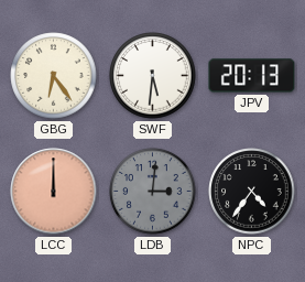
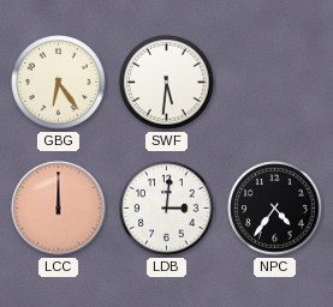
JPV: 20:13 -> none (252, 76)
LDB dial: grey -> white (167, 209)
